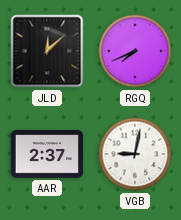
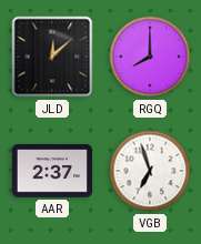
RGQ: 7:41 -> 8:00 (150, 57)
VGB: 9:02 -> 6:57 (150, 171)
